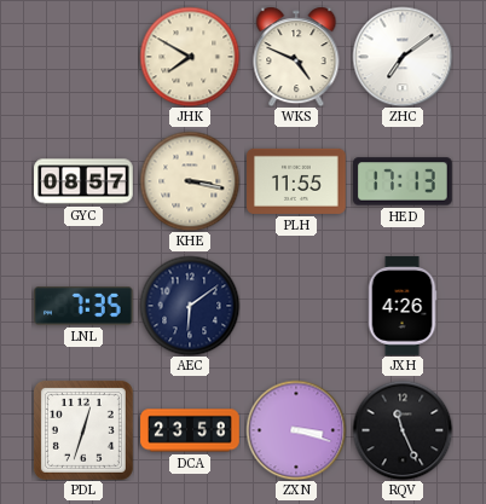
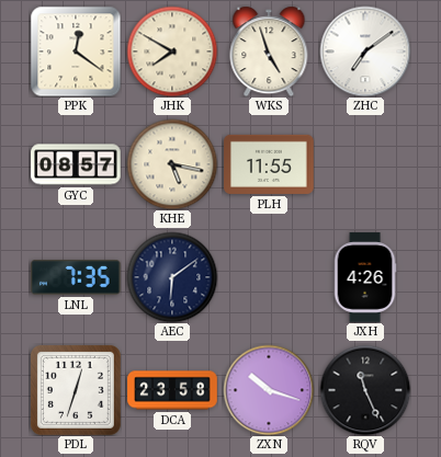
PPK: none -> 12:21 (76, 52)
WKS: 4:49 -> 4:57 (269, 52)
KHE: 3:17 -> 5:17 (172, 164)
HED: 17:13 -> none (403, 181)
ZXN: 3:18 -> 10:18 (269, 390)
